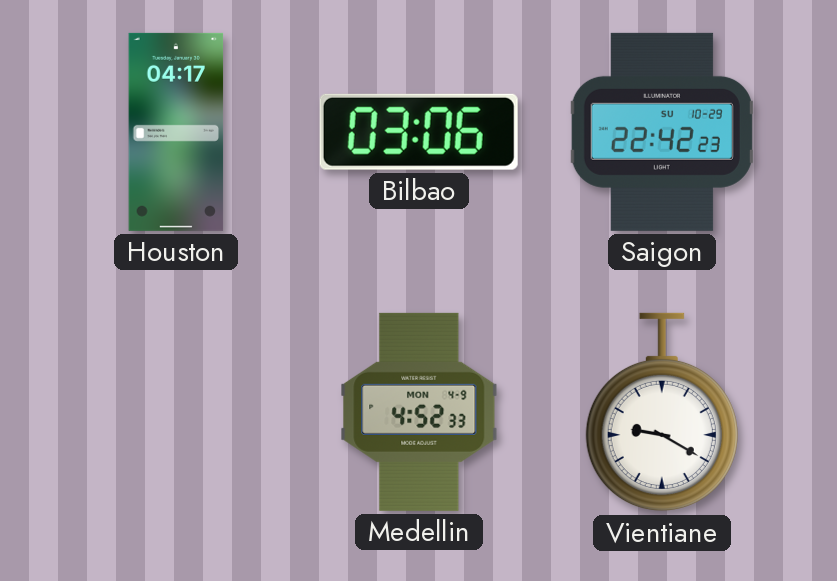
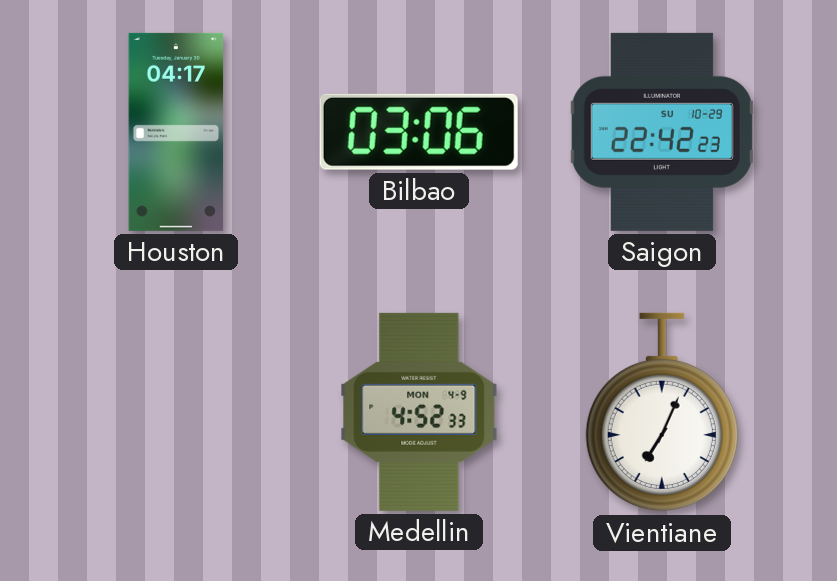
Vientiane: 9:20 -> 7:04 (662, 412)
